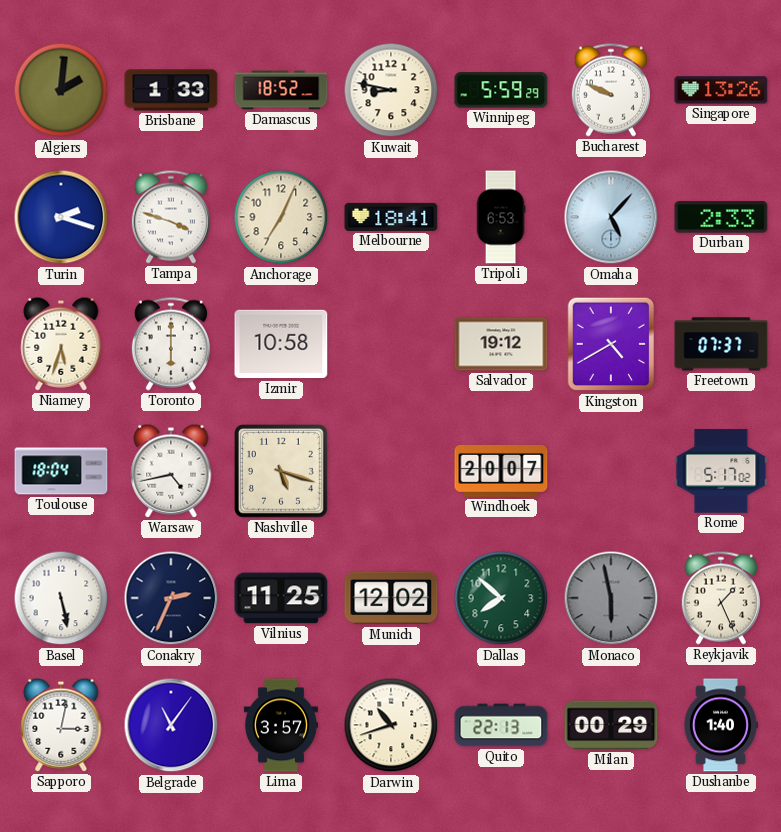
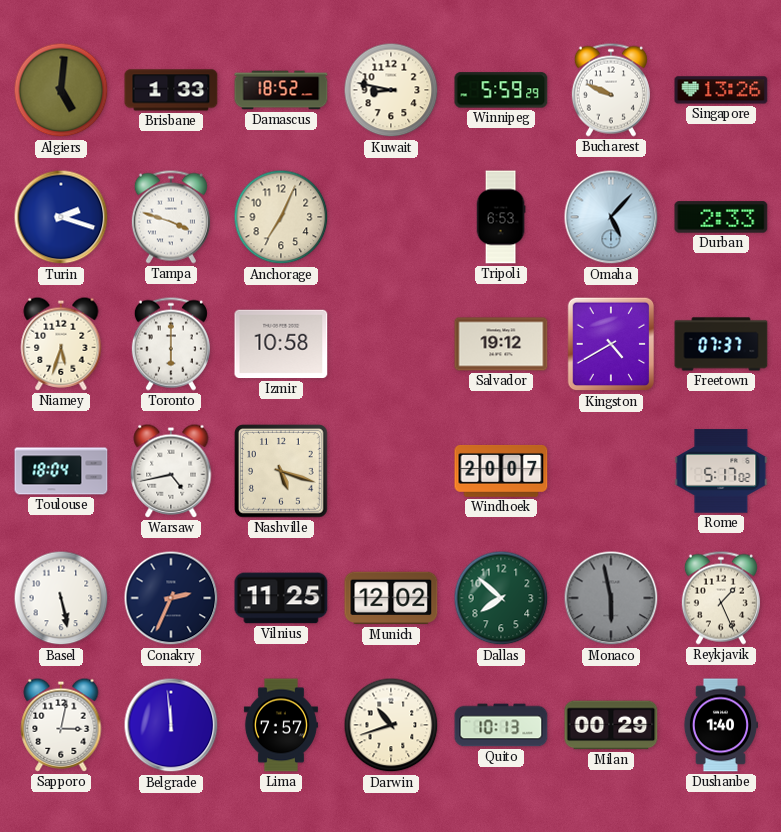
Algiers: 2:01 -> 5:01 (61, 90)
Melbourne: 18:41 -> none (391, 217)
Belgrade: 11:06 -> 11:59 (171, 725)
Lima: 3:57 -> 7:57 (281, 725)
Quito: 22:13 -> 10:13 (501, 725)
